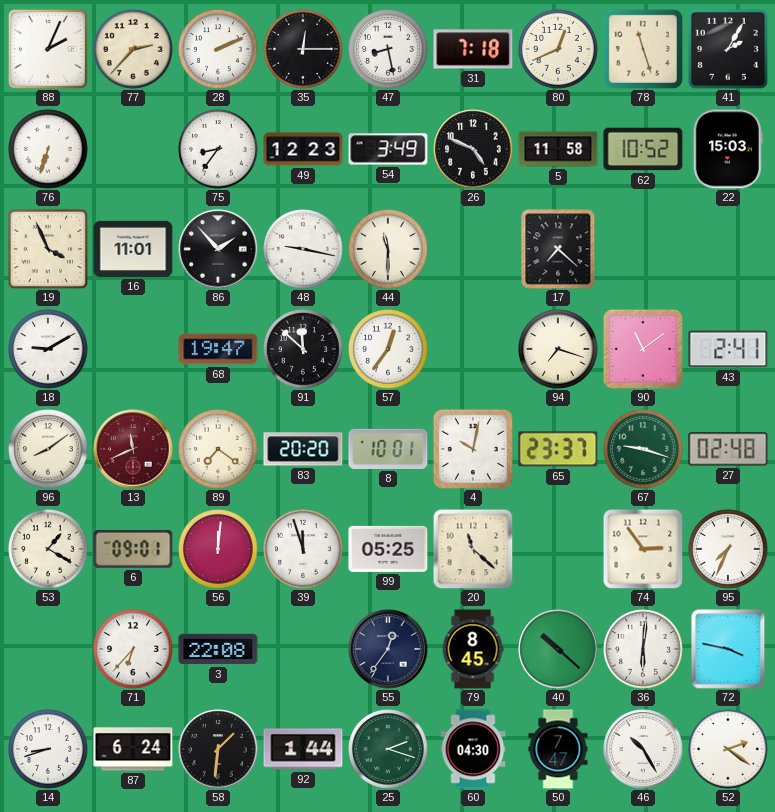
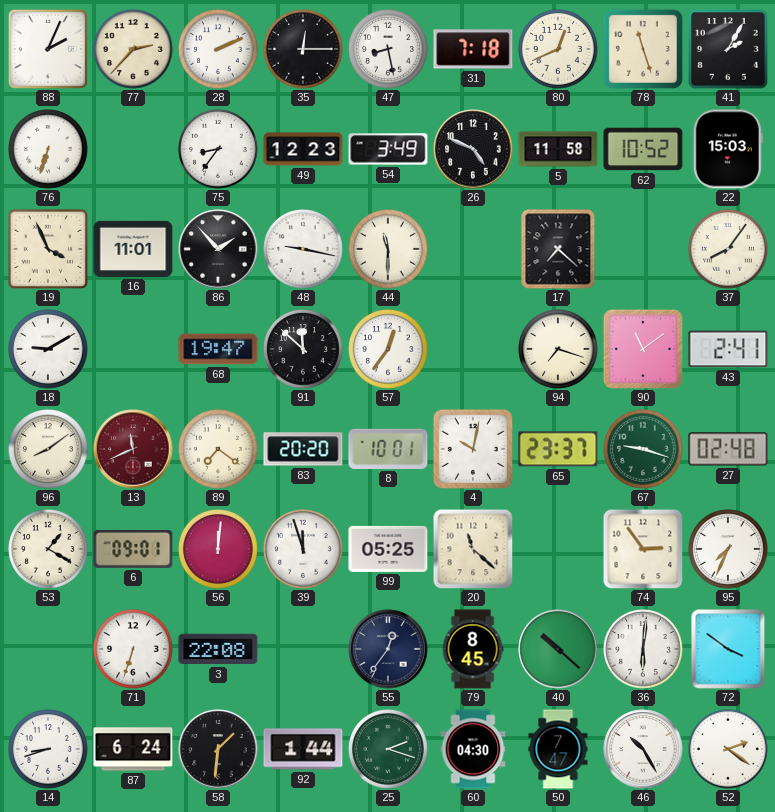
37: none -> 8:06 (728, 249)
71: 6:37 -> 6:33 (133, 649)
72: 3:47 -> 3:51 (728, 649)
